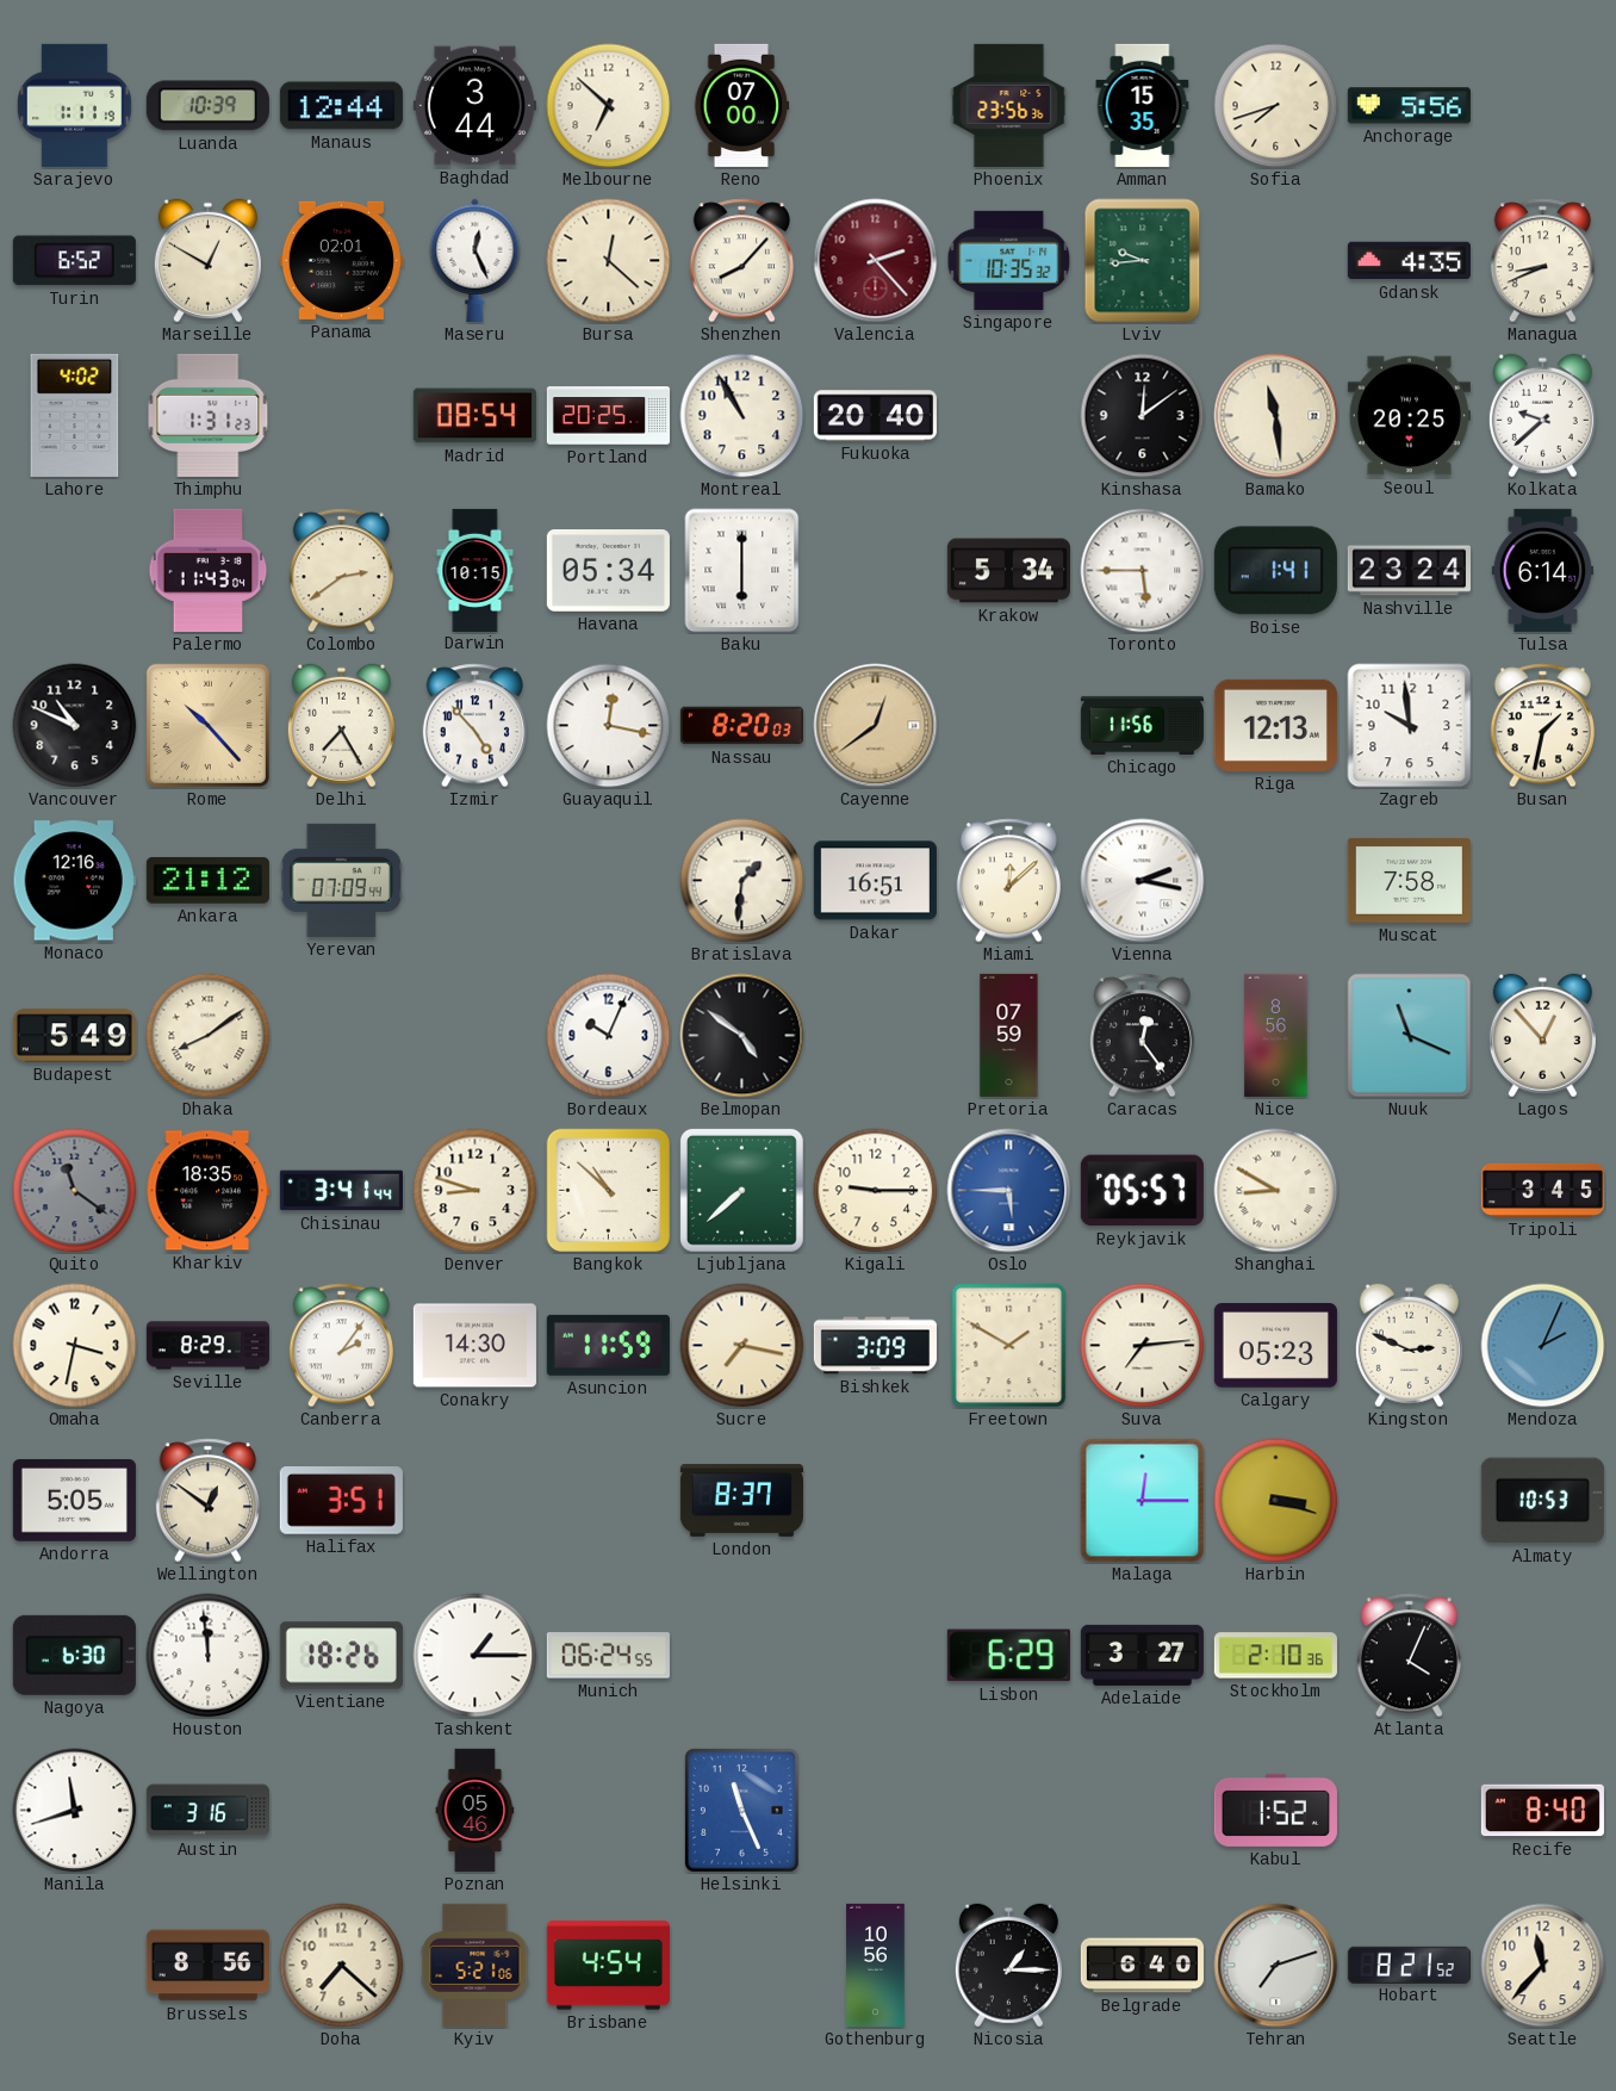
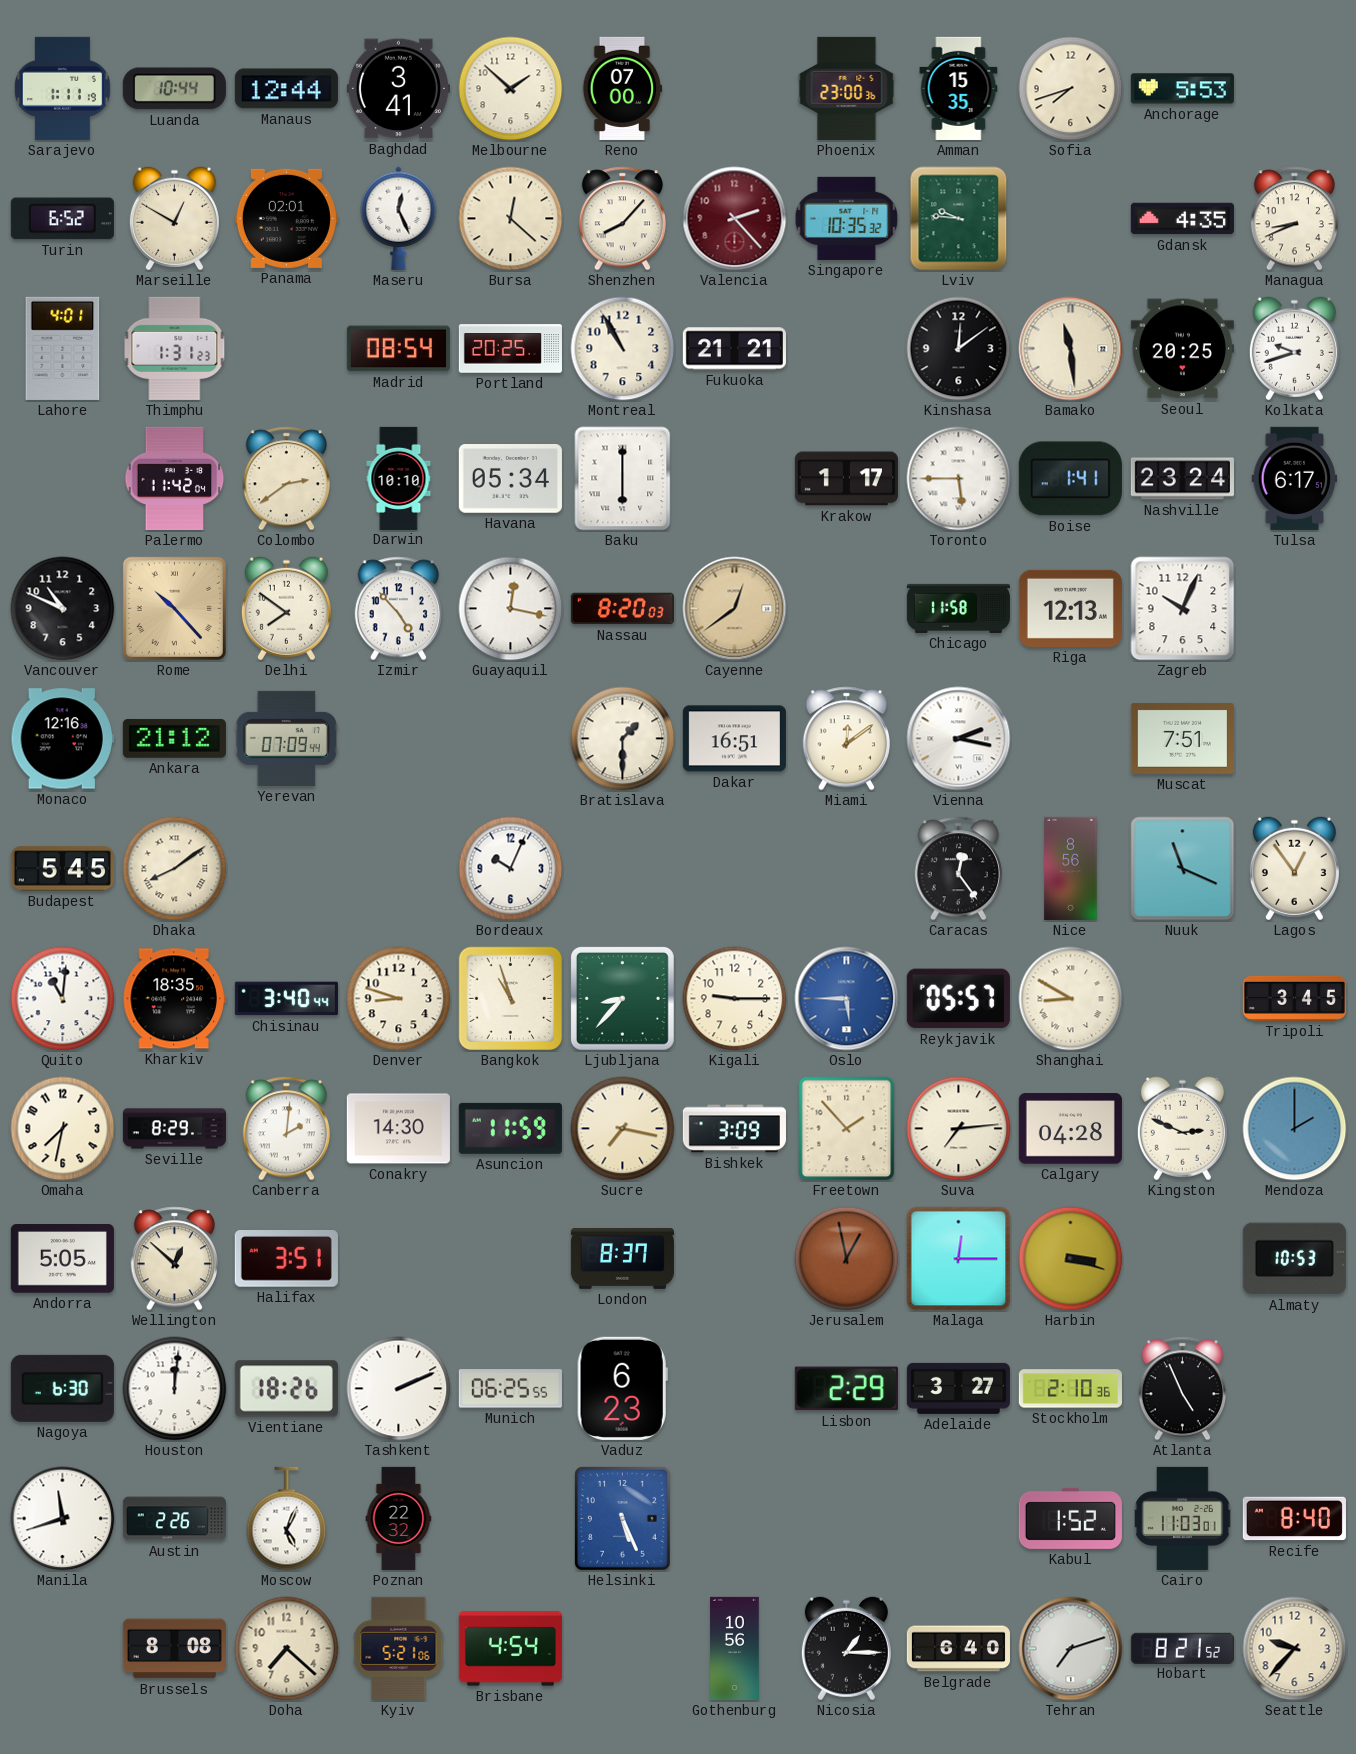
Luanda: 10:39 -> 10:44 (174, 89)
Baghdad: 3:44 -> 3:41 (398, 89)
Melbourne: 6:52 -> 1:52 (511, 89)
Phoenix: 23:56 -> 23:00 (847, 88)
Anchorage: 5:56 -> 5:53 (1182, 89)
Lviv: 9:44 -> 9:46 (959, 219)
Lahore: 4:02 -> 4:01 (63, 348)
Fukuoka: 20:40 -> 21:21 (734, 349)
Kolkata: 9:38 -> 9:42 (1294, 349)
Palermo: 11:43 -> 11:42 (175, 478)
Darwin: 10:15 -> 10:10 (399, 478)
Krakow: 5:34 -> 1:17 (846, 479)
Tulsa: 6:14 -> 6:17 (1295, 478)
Delhi: 7:25 -> 7:51 (286, 609)
Chicago: 11:56 -> 11:58 (958, 608)
Zagreb: 9:59 -> 10:04 (1183, 609)
Busan: 1:32 -> none (1542, 726)
Bratislava: 1:31 -> 1:30 (623, 739)
Miami: 12:08 -> 12:09 (846, 739)
Muscat: 7:58 -> 7:51 (1182, 738)
Budapest: 5:49 -> 5:45 (62, 869)
Belmopan: 4:51 -> none (742, 1036)
Pretoria: 07:59 -> none (1009, 1035)
Lagos: 12:53 -> 12:54 (1294, 869)
Quito: 11:21 -> 11:01 (63, 999)
Quito dial: grey -> white (63, 999)
Chisinau: 3:41 -> 3:40 (286, 999)
Bangkok: 10:52 -> 10:57 (511, 999)
Ljubljana: 7:38 -> 8:37 (622, 998)
Omaha: 3:32 -> 7:32 (63, 1129)
Canberra: 2:06 -> 2:01 (286, 1129)
Freetown: 1:50 -> 1:53 (847, 1129)
Calgary: 05:23 -> 04:28 (1070, 1129)
Mendoza: 2:04 -> 2:00 (1295, 1129)
Wellington: 12:51 -> 12:52 (174, 1259)
Jerusalem: none -> 12:58 (847, 1259)
Houston: 11:59 -> 12:01 (175, 1389)
Tashkent: 1:15 -> 2:11 (399, 1389)
Munich: 06:24 -> 06:25 (510, 1389)
Vaduz: none -> 6:23 (622, 1388)
Lisbon: 6:29 -> 2:29 (846, 1389)
Atlanta: 4:04 -> 4:56 (1182, 1389)
Austin: 3:16 -> 2:26 (174, 1519)
Moscow: none -> 5:04 (287, 1519)
Poznan: 05:46 -> 22:32 (399, 1518)
Helsinki: 11:26 -> 5:26 (623, 1519)
Cairo: none -> 11:03 (1183, 1518)
Brussels: 8:56 -> 8:08 (174, 1649)
Seattle: 11:37 -> 9:37 (1295, 1649)
